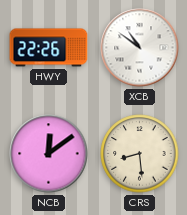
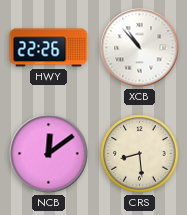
XCB: 10:51 -> 10:53 (140, 48)
